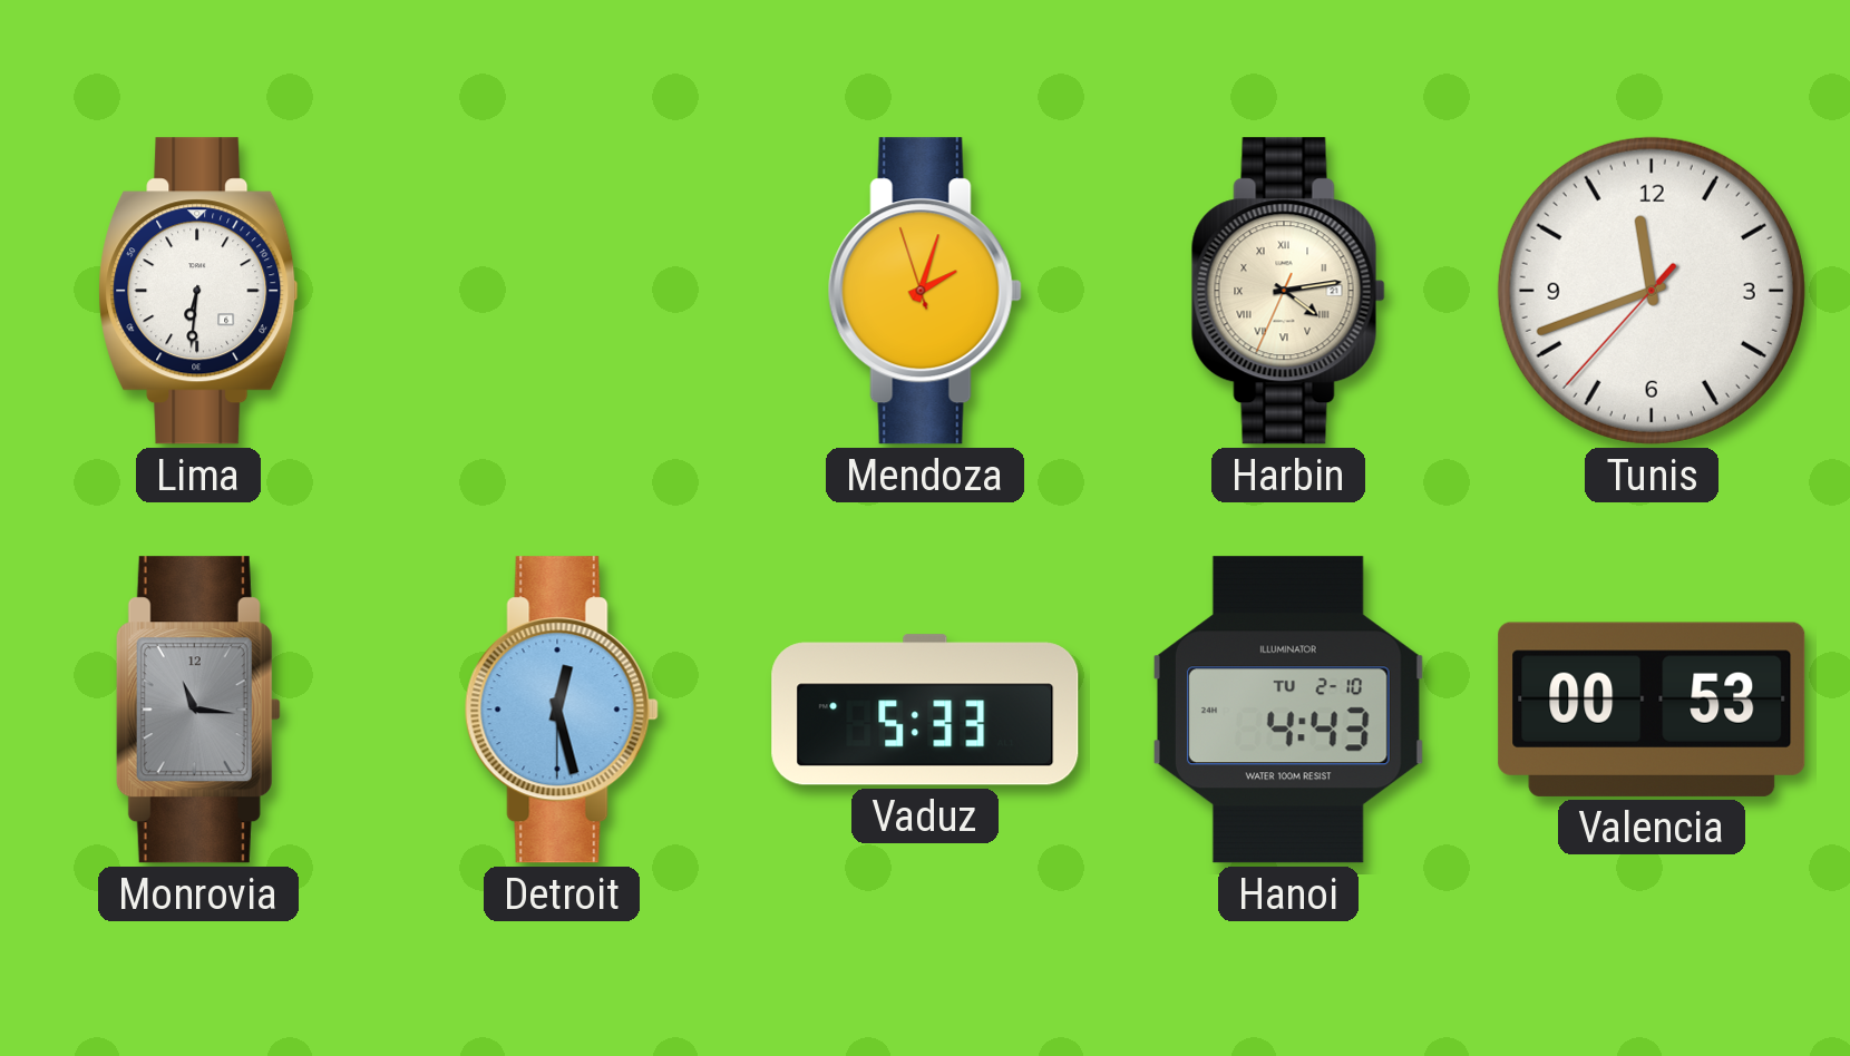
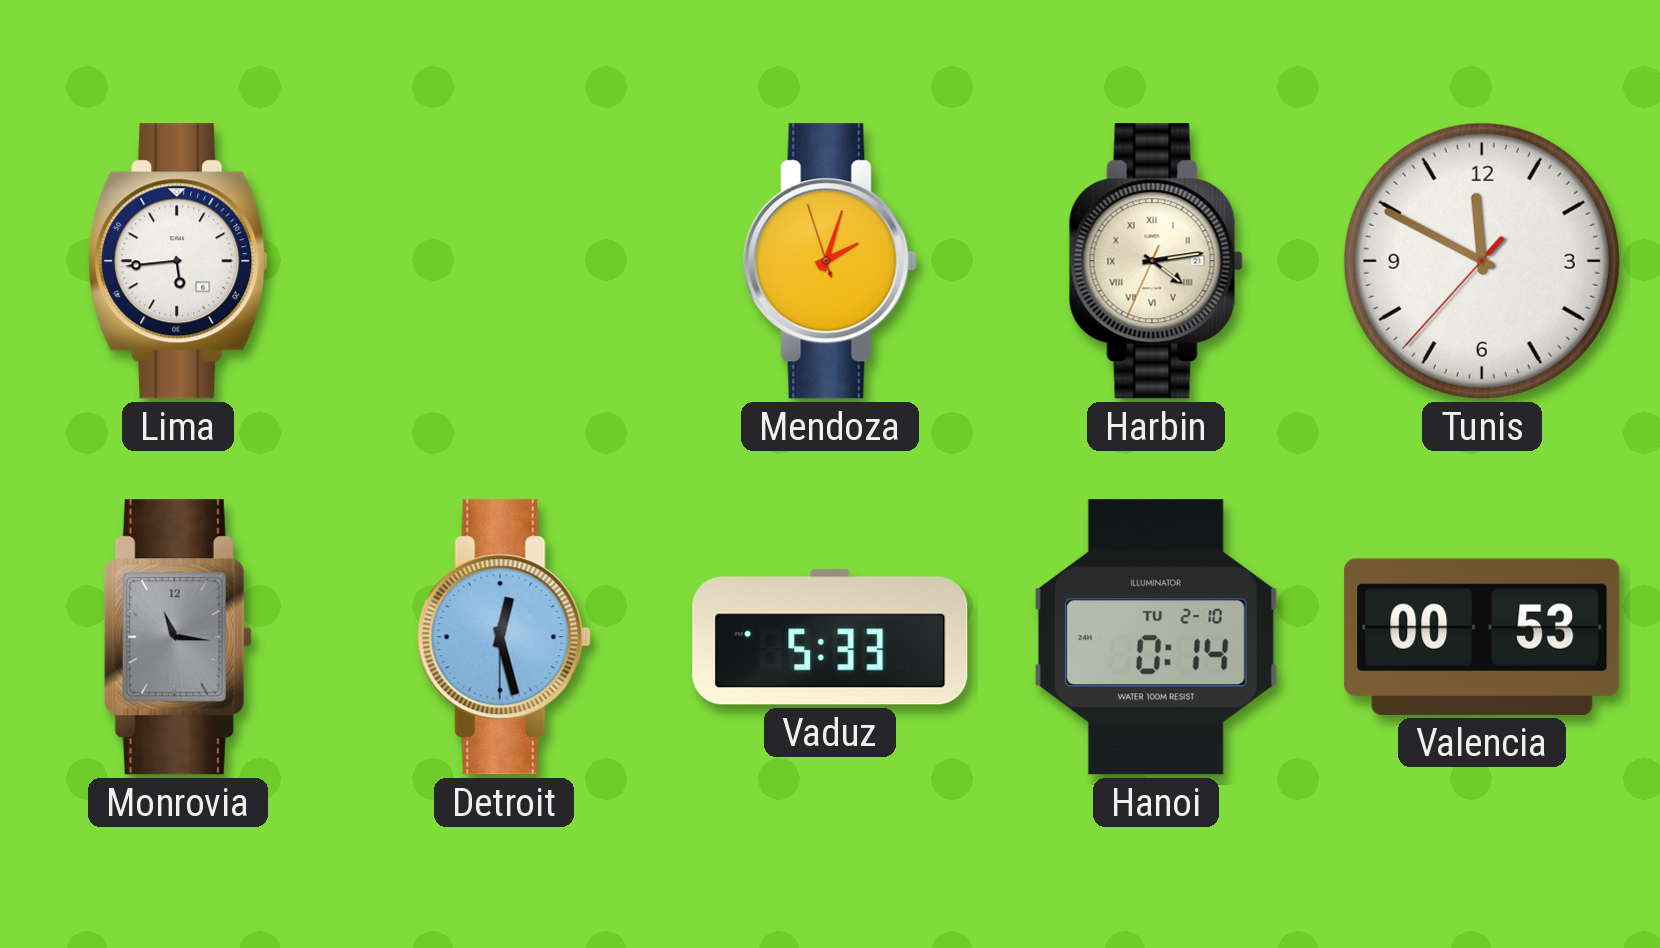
Lima: 6:31 -> 5:44 (178, 261)
Tunis: 11:41 -> 11:49 (1482, 261)
Hanoi: 4:43 -> 0:14 (1156, 637)
